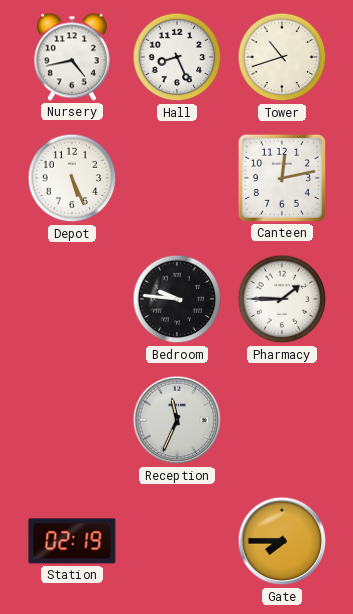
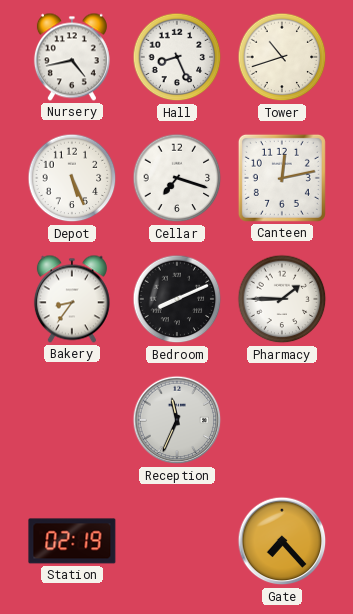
Cellar: none -> 7:18 (177, 178)
Bakery: none -> 8:36 (72, 299)
Bedroom: 9:46 -> 8:11 (177, 299)
Gate: 7:45 -> 7:23 (282, 541)
